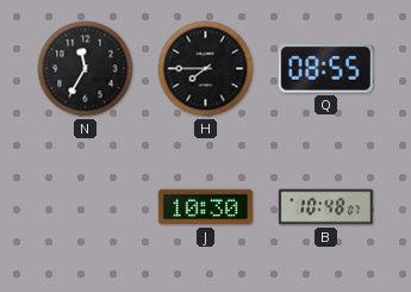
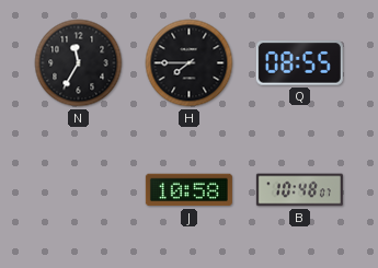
J: 10:30 -> 10:58 (188, 190)
